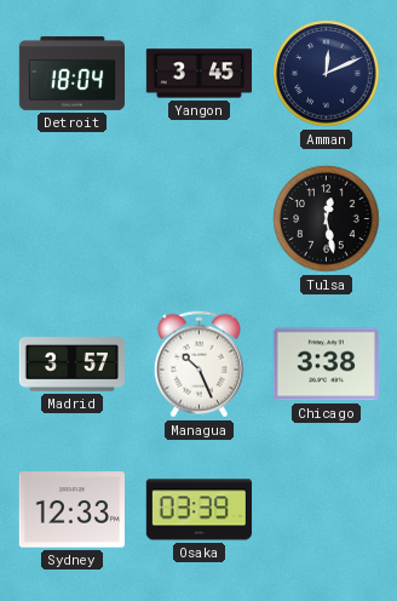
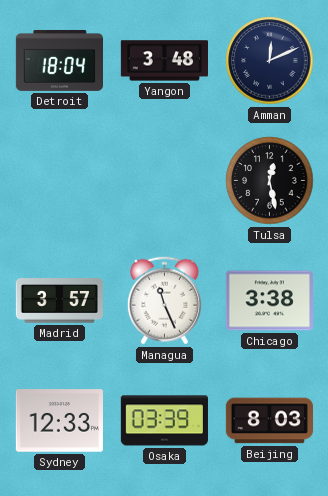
Yangon: 3:45 -> 3:48 (164, 61)
Managua: 10:26 -> 11:26 (164, 301)
Beijing: none -> 8:03 (269, 421)
